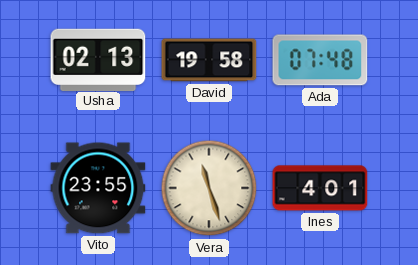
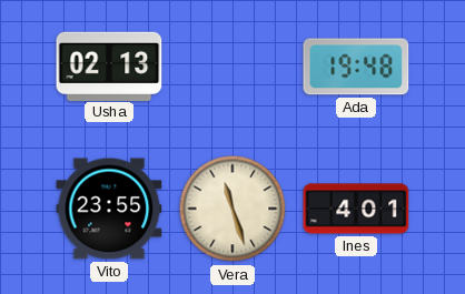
David: 19:58 -> none (209, 60)
Ada: 07:48 -> 19:48 (356, 67)
